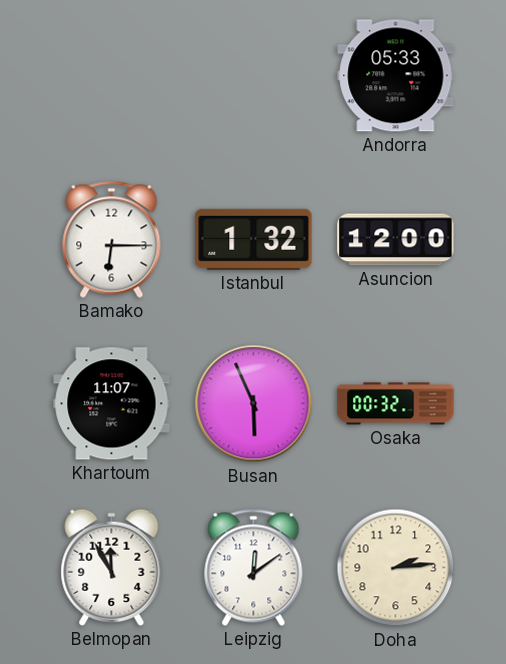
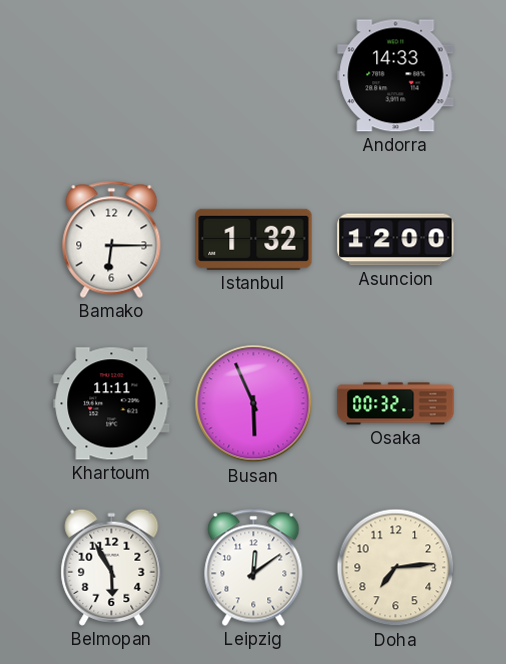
Andorra: 05:33 -> 14:33 (396, 76)
Khartoum: 11:07 -> 11:11 (112, 404)
Belmopan: 11:55 -> 5:55 (112, 567)
Doha: 2:14 -> 7:14 (396, 568)
